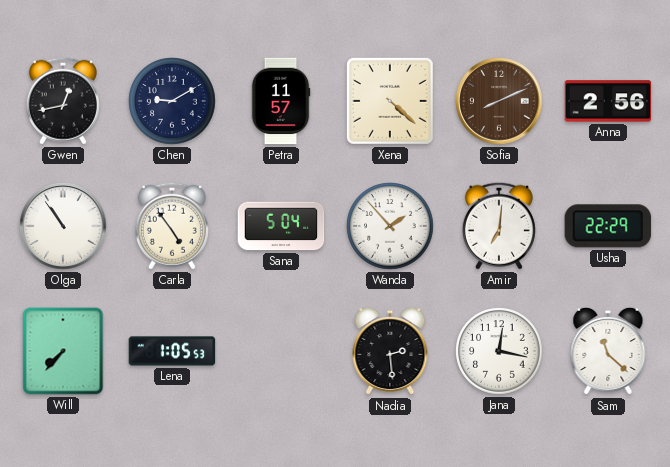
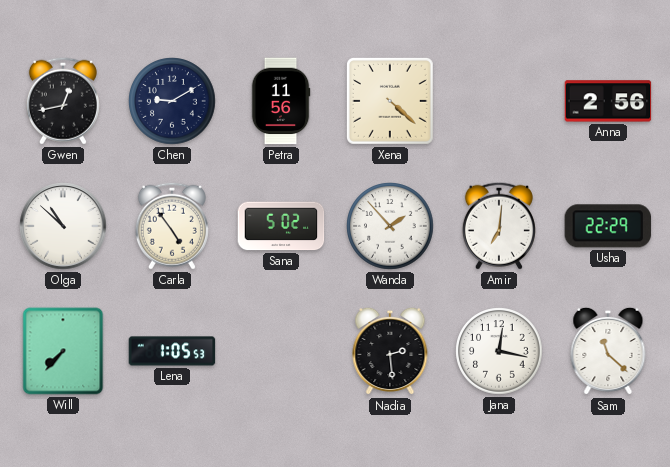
Petra: 11:57 -> 11:56 (281, 101)
Sofia: 8:11 -> none (499, 101)
Olga: 10:54 -> 10:52 (63, 226)
Sana: 5:04 -> 5:02 (281, 226)
